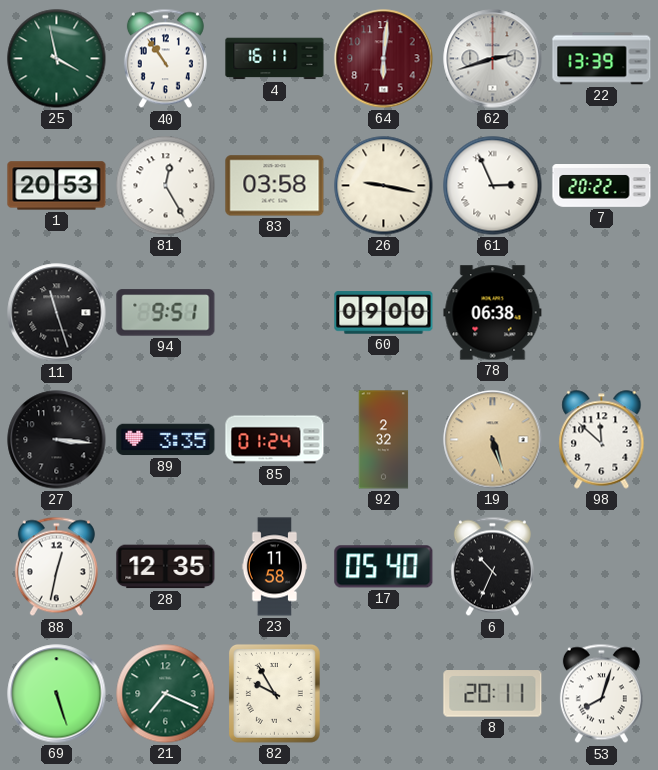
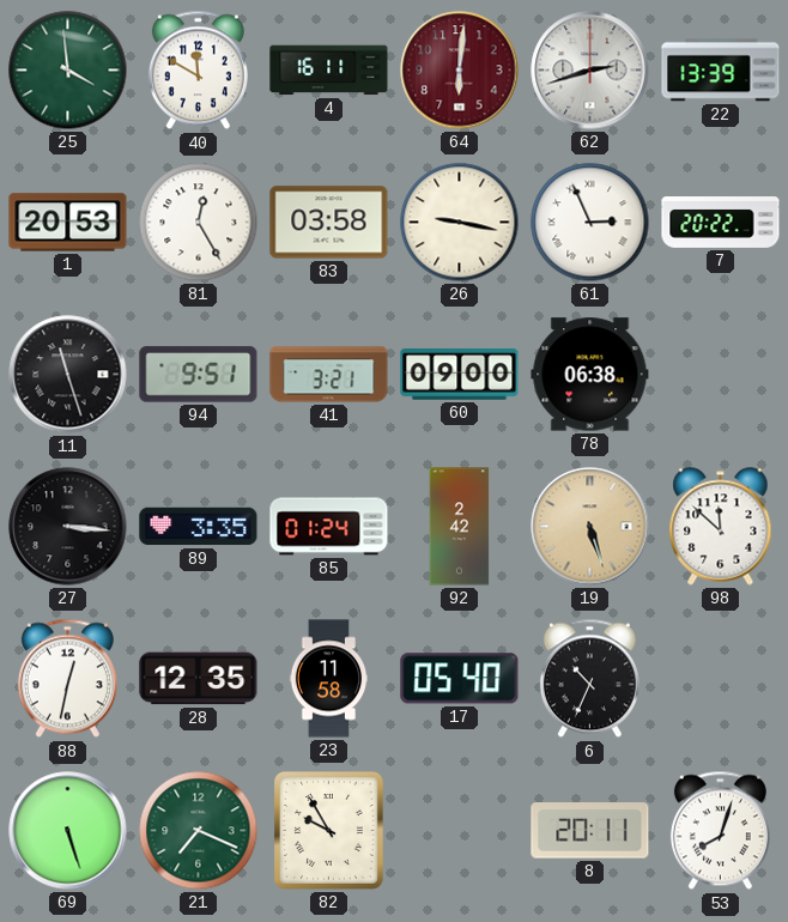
25: 3:58 -> 3:59 (68, 71)
40: 10:54 -> 11:50 (198, 71)
41: none -> 3:21 (329, 375)
92: 2:32 -> 2:42 (460, 527)
